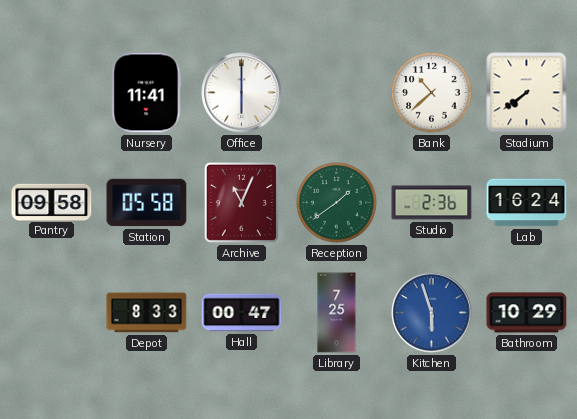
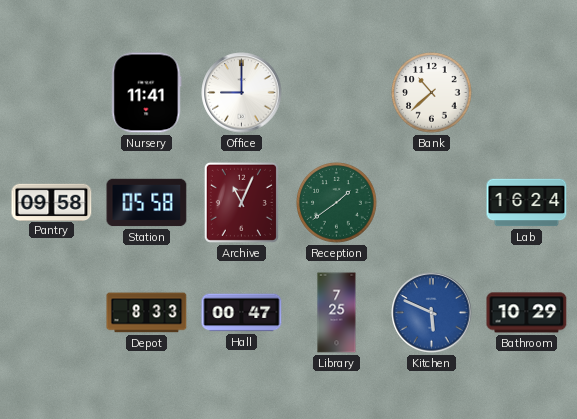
Office: 6:00 -> 9:00 (242, 93)
Stadium: 7:39 -> none (527, 93)
Studio: 2:36 -> none (432, 203)
Kitchen: 5:57 -> 5:49 (432, 313)
